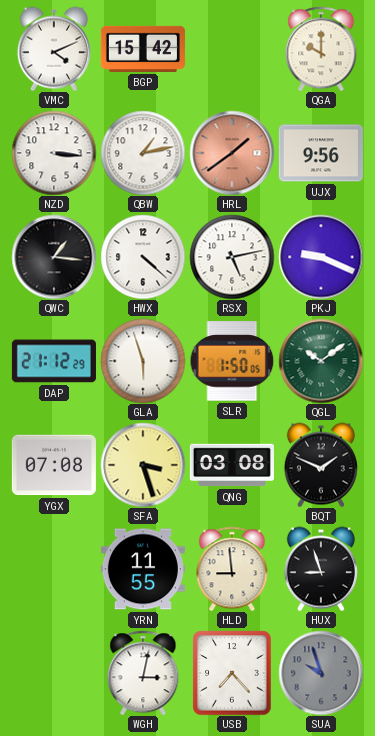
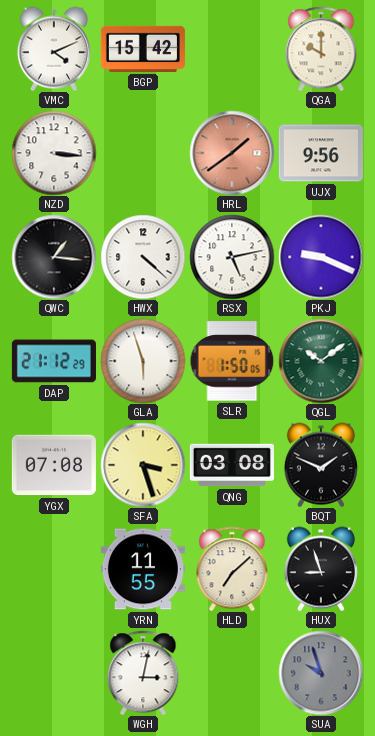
QBW: 1:13 -> none (143, 153)
HLD: 8:59 -> 7:08 (232, 569)
USB: 7:23 -> none (232, 673)
